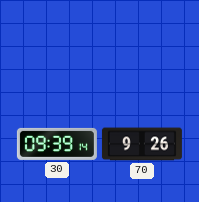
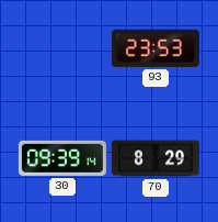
93: none -> 23:53 (156, 48)
70: 9:26 -> 8:29 (156, 158)
